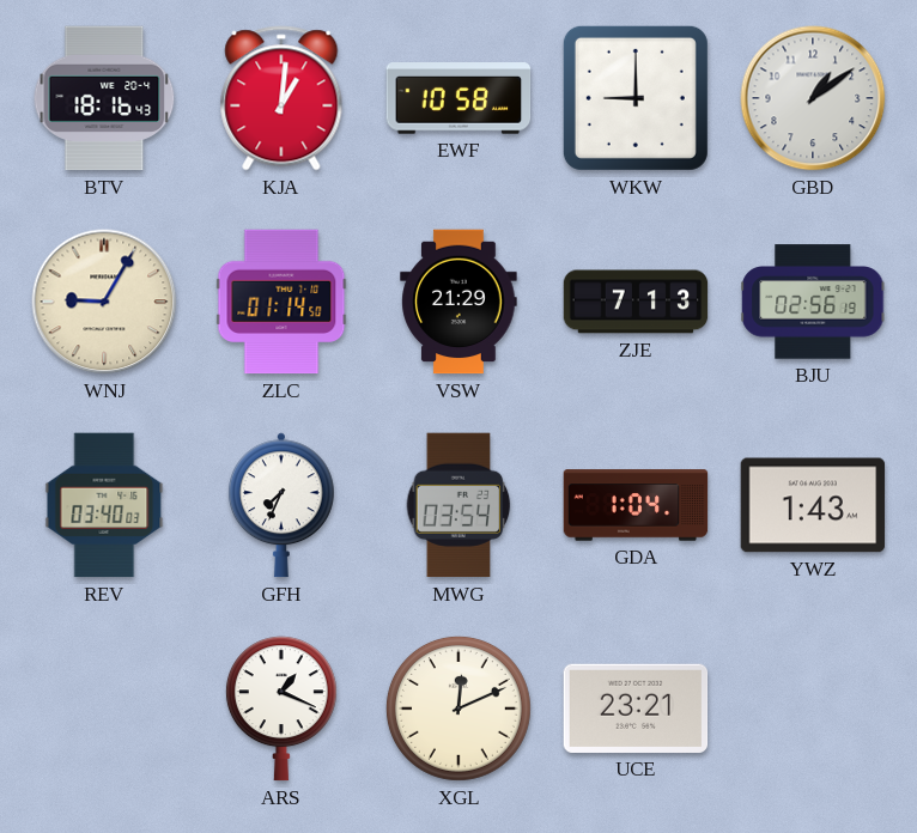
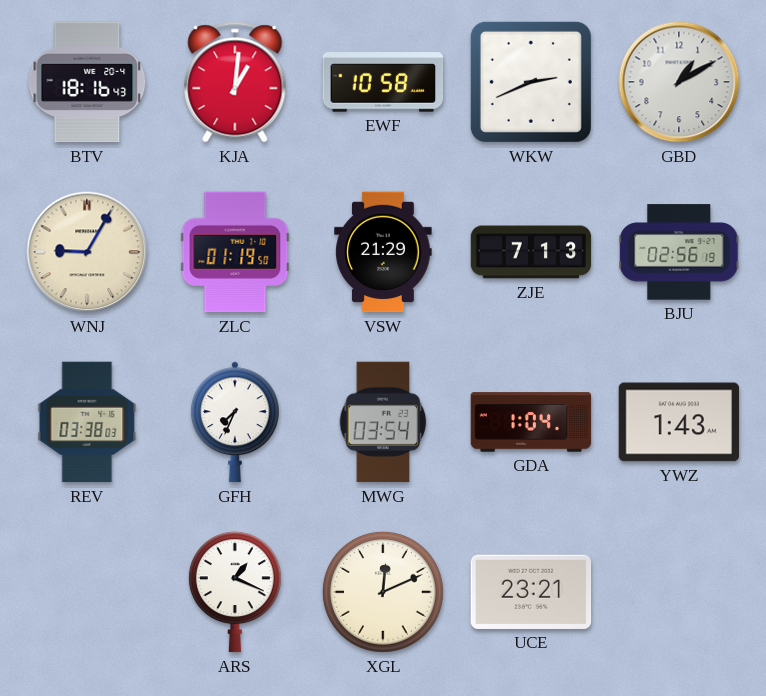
WKW: 9:00 -> 2:41 (531, 82)
GBD: 1:09 -> 1:10 (679, 82)
ZLC: 01:14 -> 01:19 (235, 252)
REV: 03:40 -> 03:38 (87, 422)
